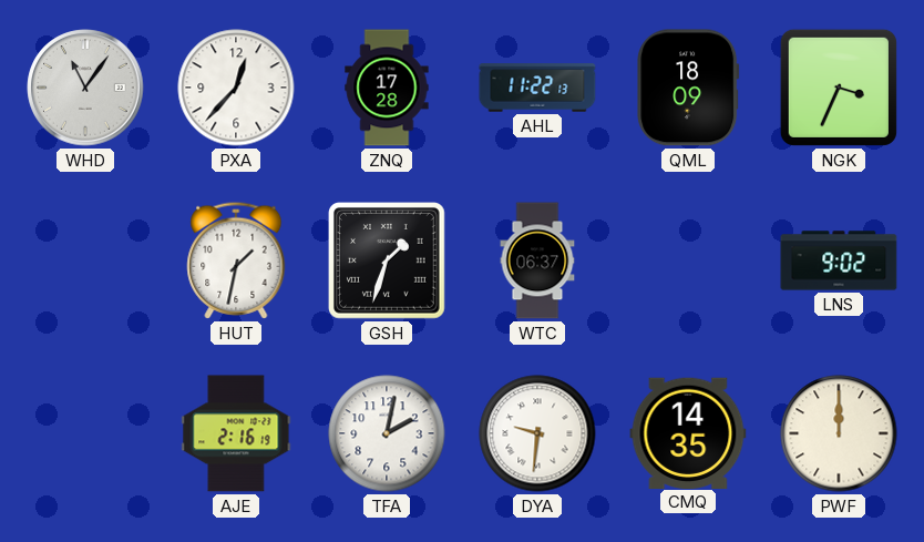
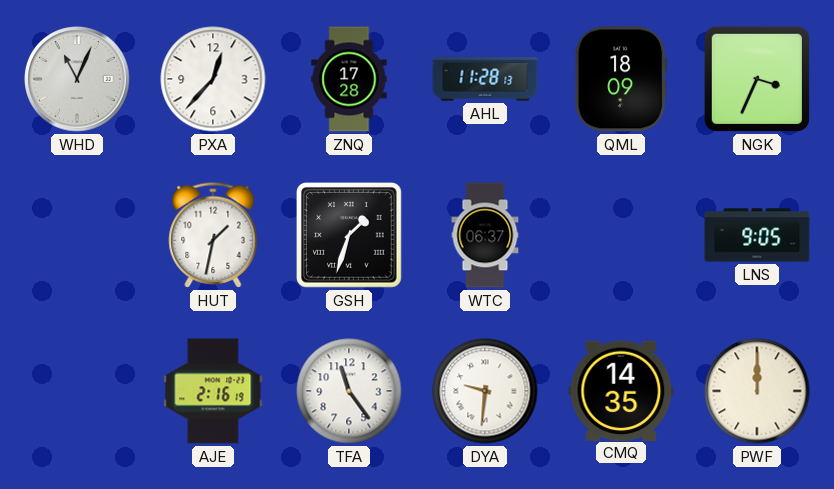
WHD: 11:06 -> 11:04 (77, 79)
AHL: 11:22 -> 11:28 (485, 79)
LNS: 9:02 -> 9:05 (757, 235)
TFA: 2:02 -> 11:24 (349, 391)
